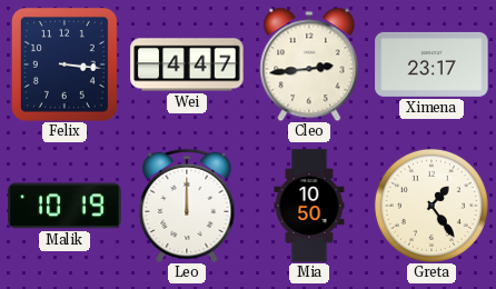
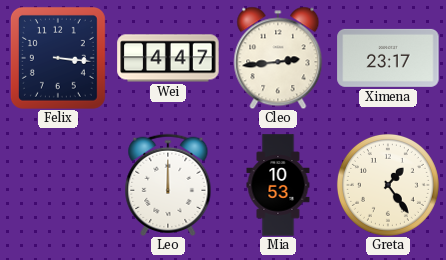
Malik: 10:19 -> none (65, 206)
Mia: 10:50 -> 10:53 (278, 185)
